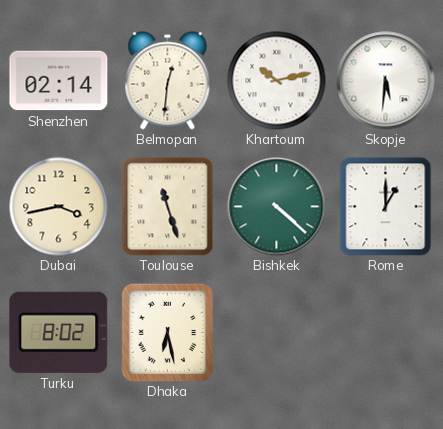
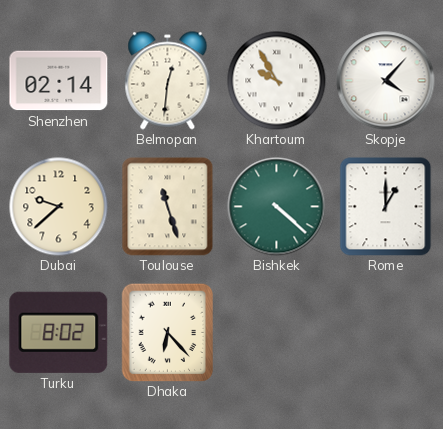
Khartoum: 10:13 -> 9:55 (277, 81)
Skopje: 5:31 -> 4:07 (386, 81)
Dubai: 3:43 -> 9:38 (59, 207)
Dhaka: 6:28 -> 6:23 (167, 332)
